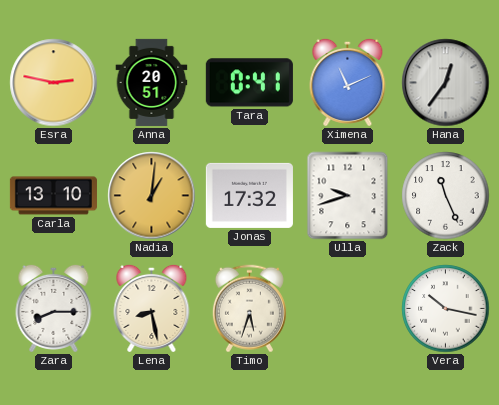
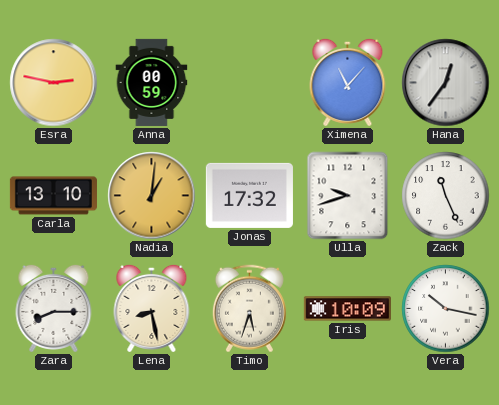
Anna: 20:51 -> 00:59 (152, 82)
Tara: 0:41 -> none (249, 83)
Ximena: 11:11 -> 11:07 (348, 82)
Iris: none -> 10:09 (347, 309)
